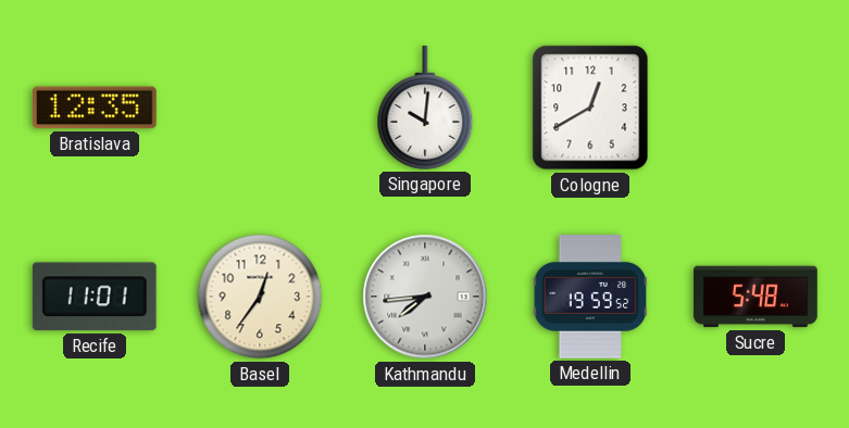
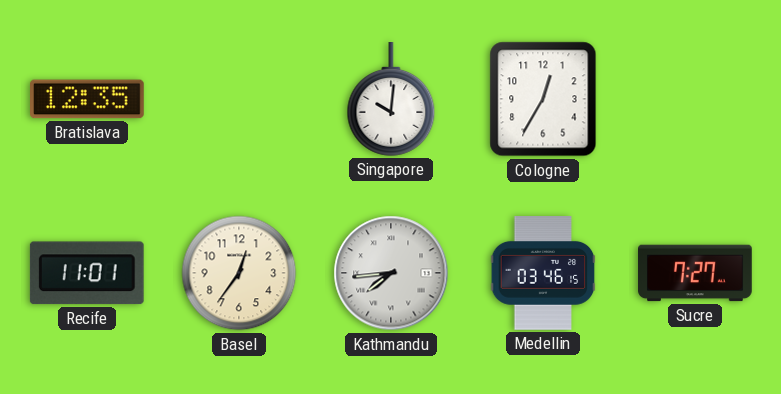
Cologne: 12:40 -> 12:35 (543, 99)
Medellin: 19:59 -> 03:46 (543, 273)
Sucre: 5:48 -> 7:27 (695, 273)
